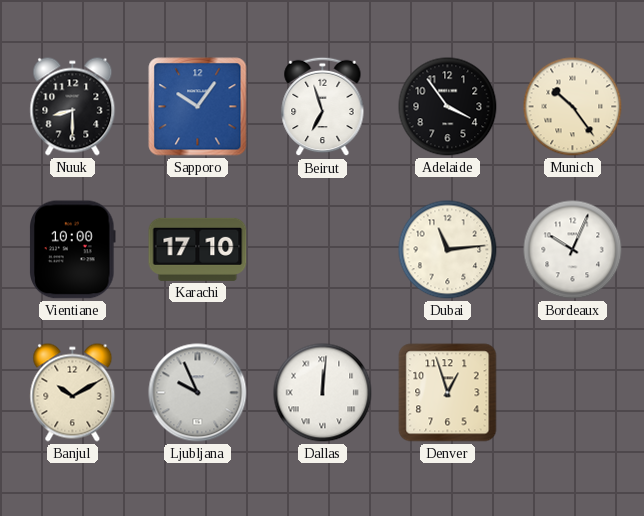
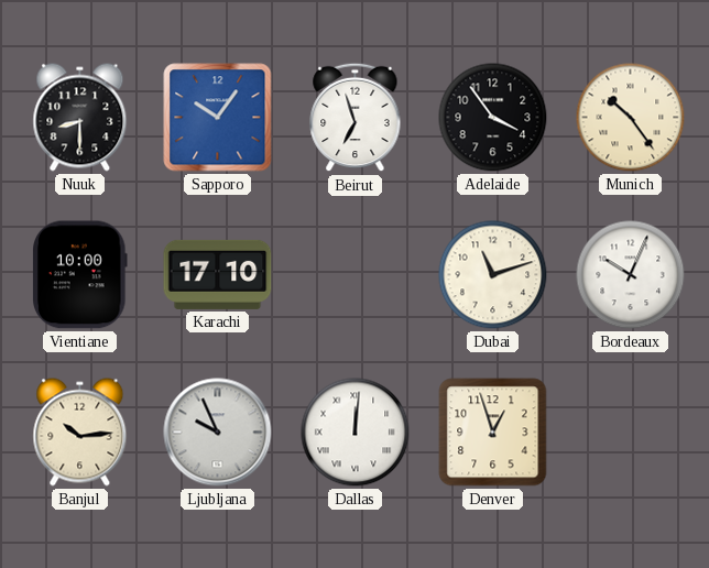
Dubai: 11:14 -> 11:12 (493, 275)
Banjul: 10:10 -> 10:14 (80, 433)
